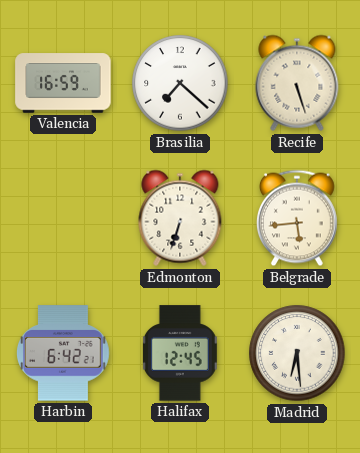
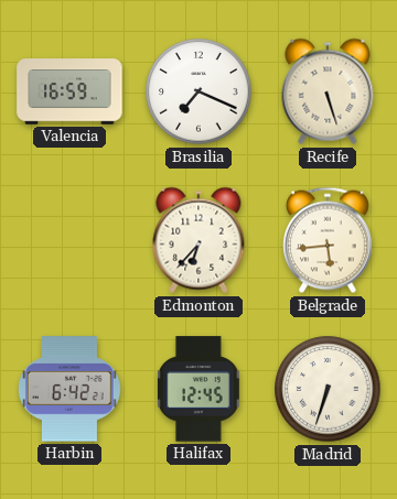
Brasilia: 7:22 -> 7:19 (198, 91)
Edmonton: 6:33 -> 6:37 (198, 240)
Madrid: 6:29 -> 6:33 (328, 389)
